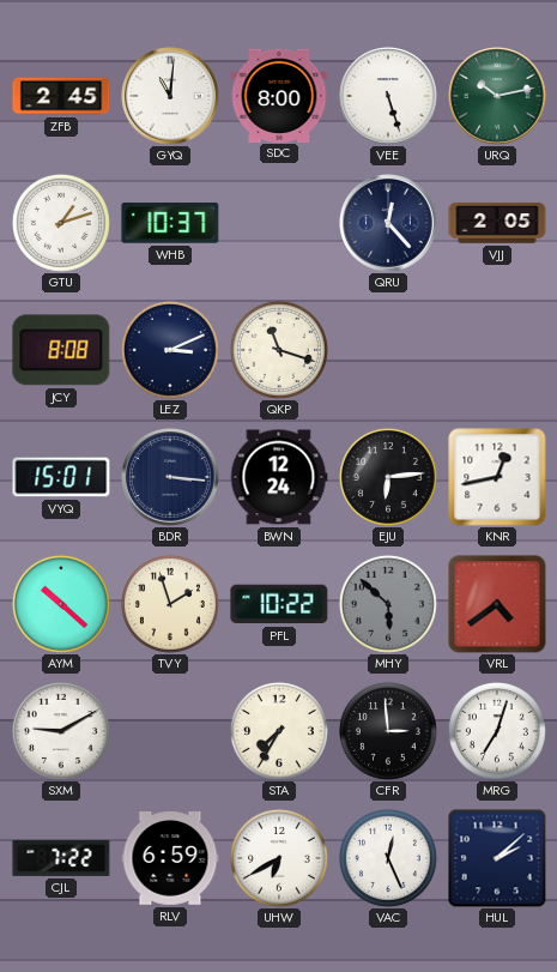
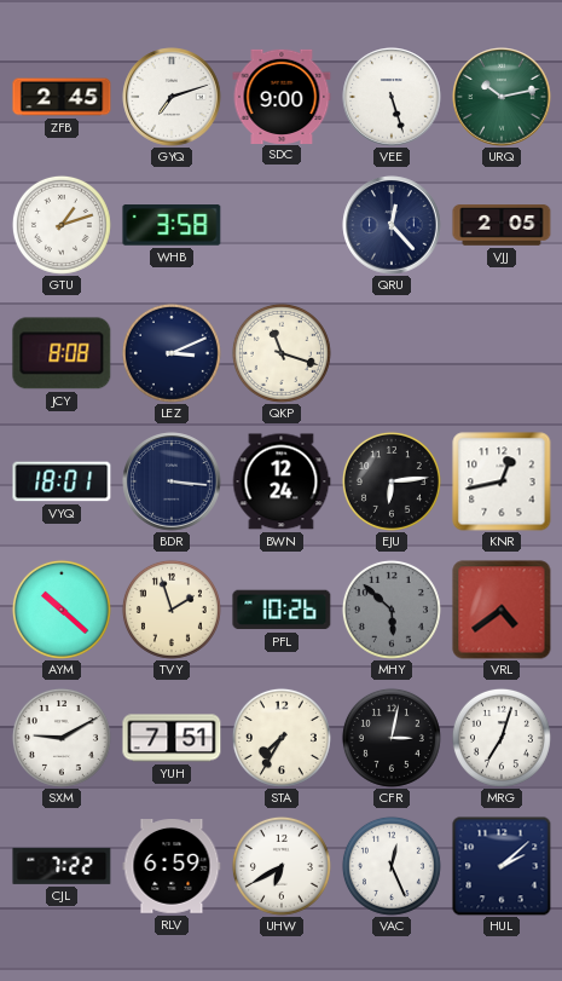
GYQ: 11:01 -> 7:12 (172, 97)
SDC: 8:00 -> 9:00 (282, 96)
WHB: 10:37 -> 3:58 (172, 225)
VYQ: 15:01 -> 18:01 (62, 481)
PFL: 10:22 -> 10:26 (282, 610)
YUH: none -> 7:51 (172, 738)
CFR: 2:59 -> 3:02 (392, 738)
